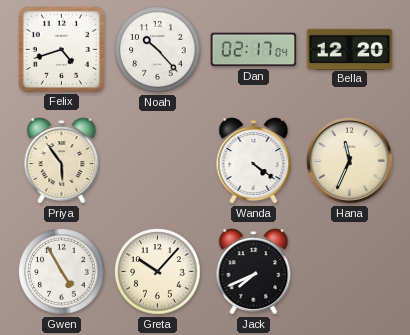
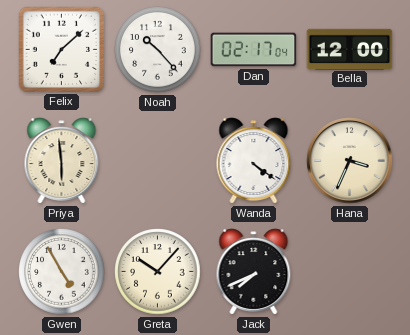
Felix: 4:42 -> 7:08 (61, 49)
Bella: 12:20 -> 12:00 (350, 49)
Priya: 5:54 -> 5:59 (62, 161)
Hana: 11:34 -> 3:34 (350, 161)
